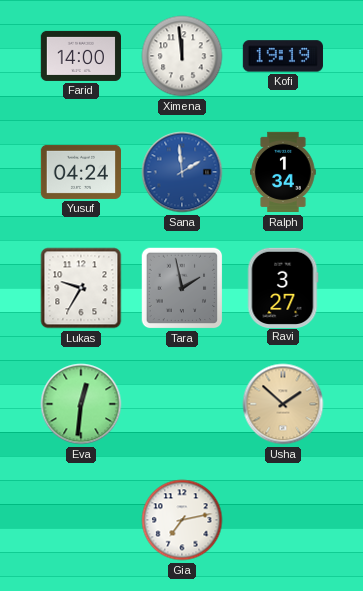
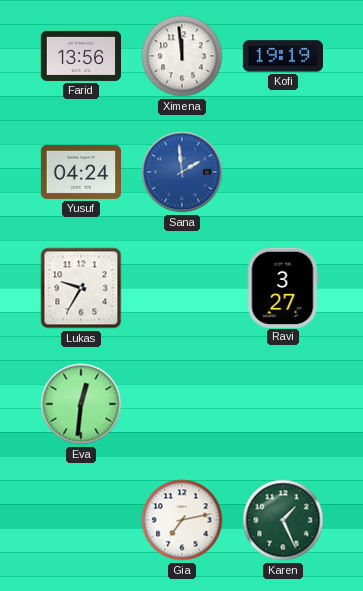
Farid: 14:00 -> 13:56 (80, 56)
Ralph: 1:34 -> none (283, 172)
Tara: 1:58 -> none (182, 288)
Usha: 1:52 -> none (283, 404)
Karen: none -> 1:26 (283, 520)
